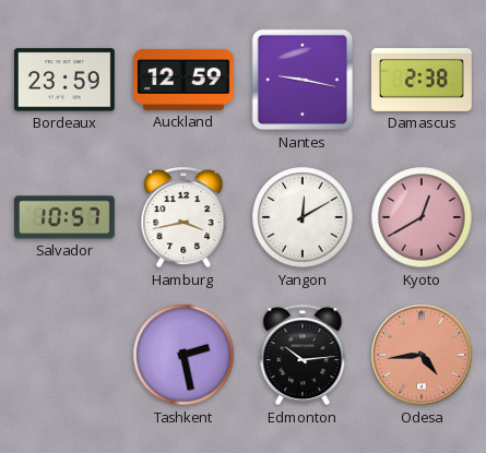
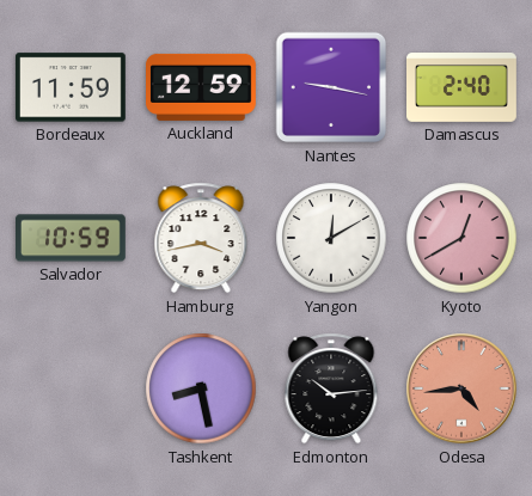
Bordeaux: 23:59 -> 11:59 (71, 87)
Damascus: 2:38 -> 2:40 (463, 88)
Salvador: 10:57 -> 10:59 (72, 238)
Tashkent: 2:28 -> 8:28 (201, 388)
